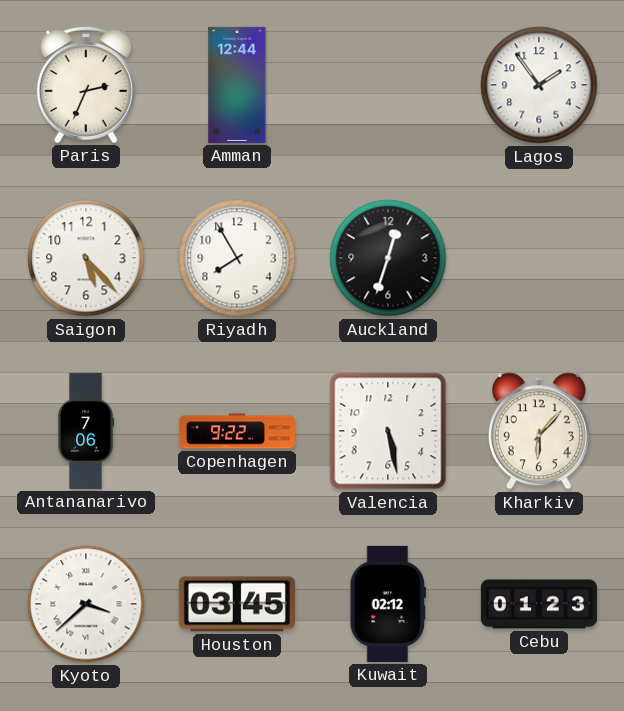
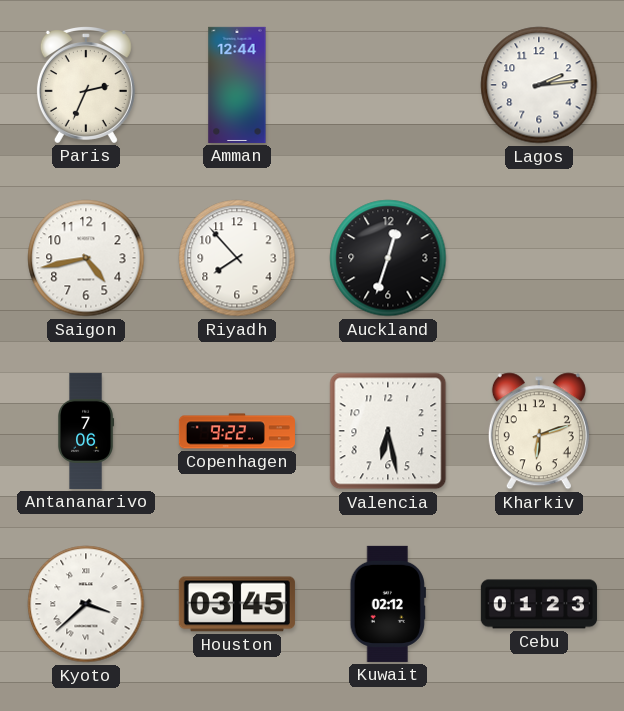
Lagos: 1:54 -> 2:14 (539, 85)
Saigon: 5:23 -> 4:43 (86, 258)
Riyadh: 7:55 -> 7:53 (237, 258)
Valencia: 5:28 -> 6:28 (388, 431)
Kharkiv: 6:07 -> 6:12 (539, 431)
